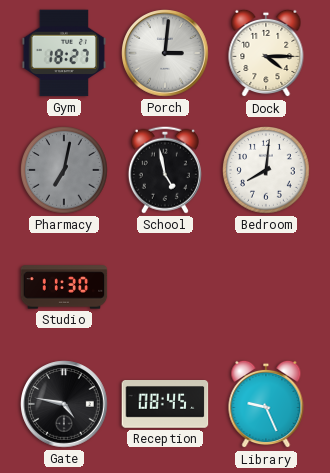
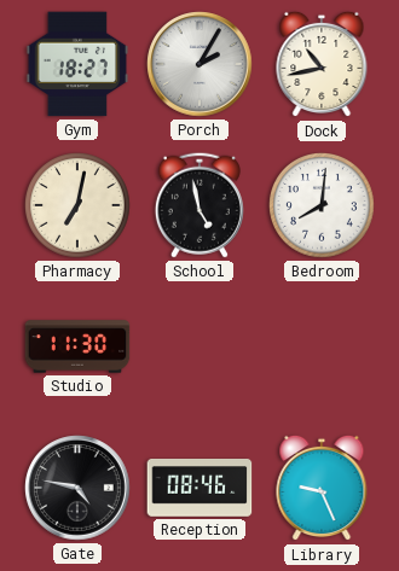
Porch: 3:01 -> 2:05 (199, 64)
Dock: 4:15 -> 10:43 (322, 64)
Pharmacy dial: grey -> cream (79, 206)
Reception: 08:45 -> 08:46 (199, 488)
